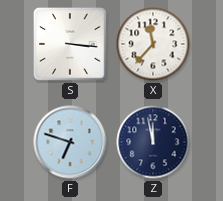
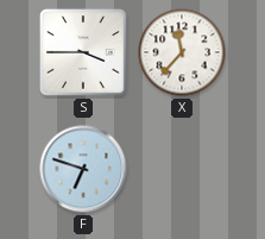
S: 3:16 -> 3:45 (83, 52)
Z: 11:58 -> none (153, 142)
